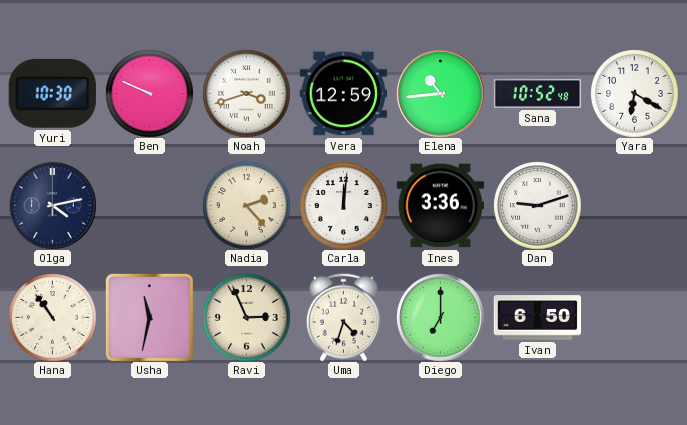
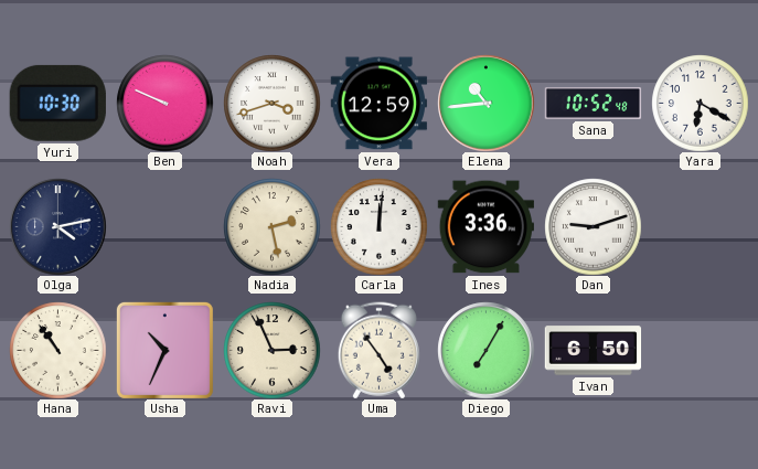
Nadia: 2:23 -> 2:28 (271, 226)
Usha: 11:32 -> 10:34 (164, 350)
Uma: 4:33 -> 4:54 (378, 350)
Diego: 7:00 -> 7:05 (485, 350)
